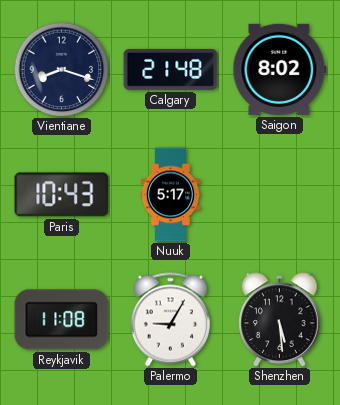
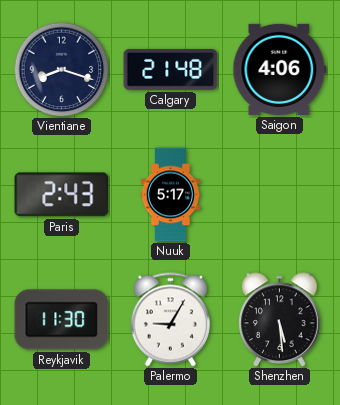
Saigon: 8:02 -> 4:06 (280, 69)
Paris: 10:43 -> 2:43 (62, 195)
Reykjavik: 11:08 -> 11:30 (62, 320)
